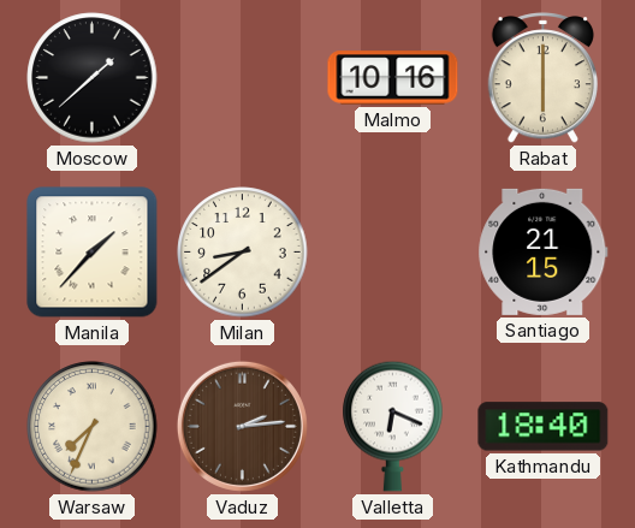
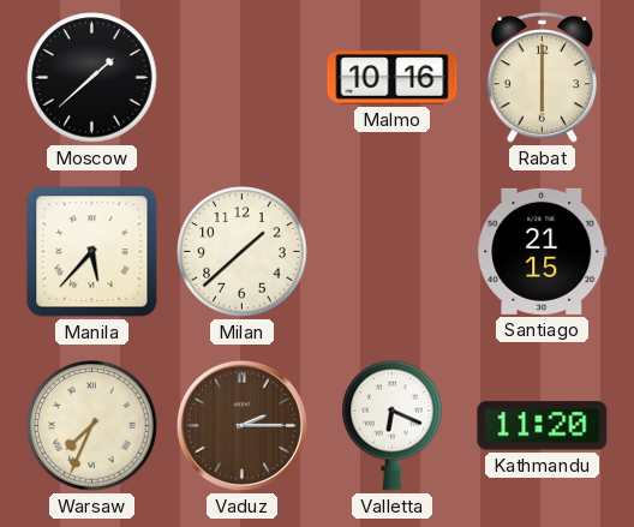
Manila: 1:37 -> 5:37 (92, 252)
Milan: 8:39 -> 1:38 (243, 252)
Vaduz: 2:14 -> 2:15 (241, 425)
Kathmandu: 18:40 -> 11:20 (543, 426)
